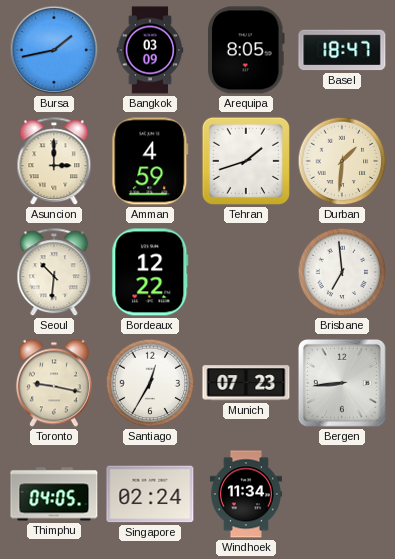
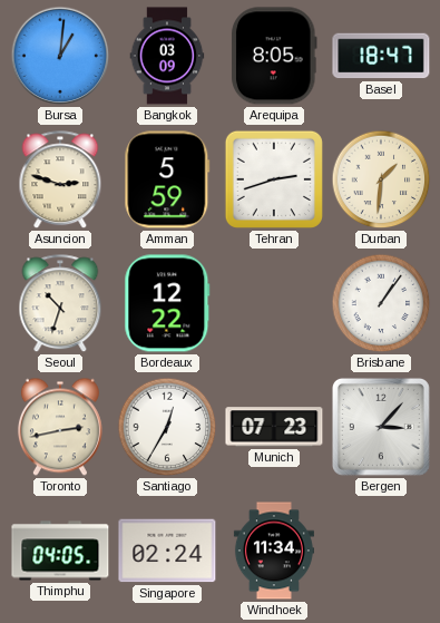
Bursa: 1:43 -> 1:01 (60, 56)
Asuncion: 3:00 -> 2:48 (60, 181)
Amman: 4:59 -> 5:59 (167, 179)
Tehran: 1:42 -> 2:42 (274, 179)
Seoul: 10:31 -> 10:33 (60, 304)
Brisbane: 6:59 -> 1:06 (381, 303)
Toronto: 9:17 -> 2:43 (60, 427)
Bergen: 8:44 -> 3:07 (381, 427)
